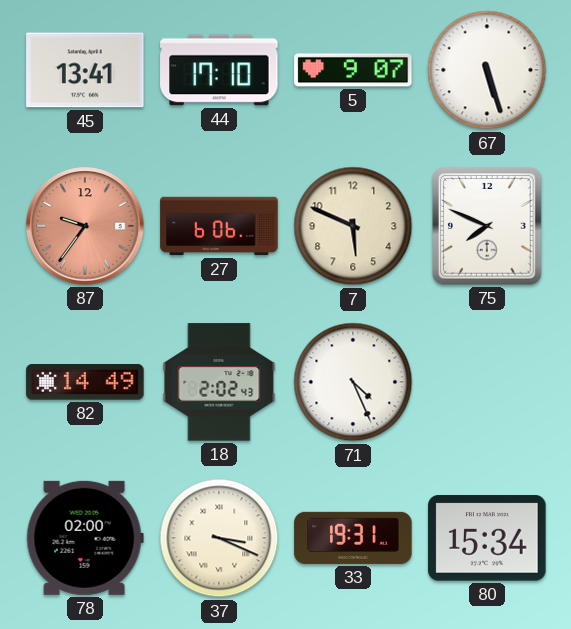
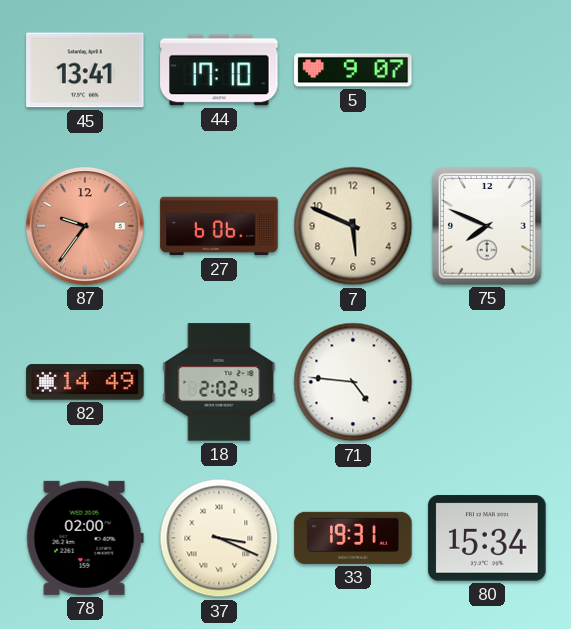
67: 5:27 -> none (487, 70)
71: 4:26 -> 4:46 (353, 382)
